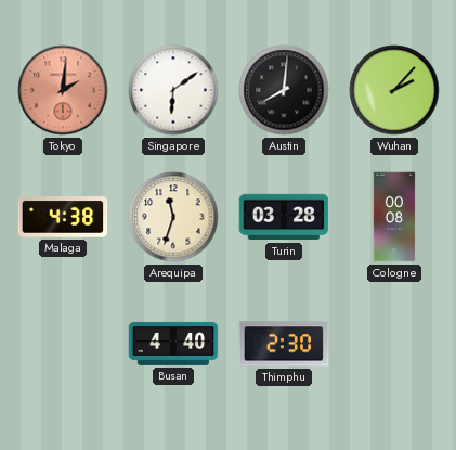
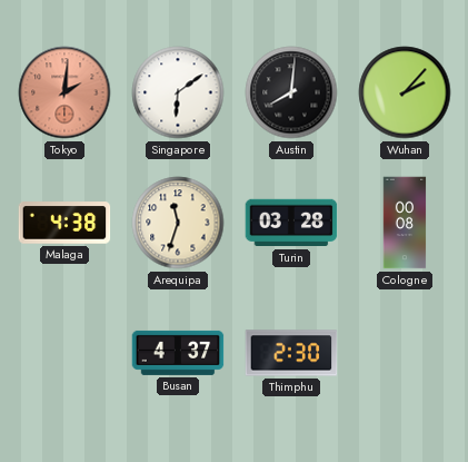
Busan: 4:40 -> 4:37 (178, 353)
